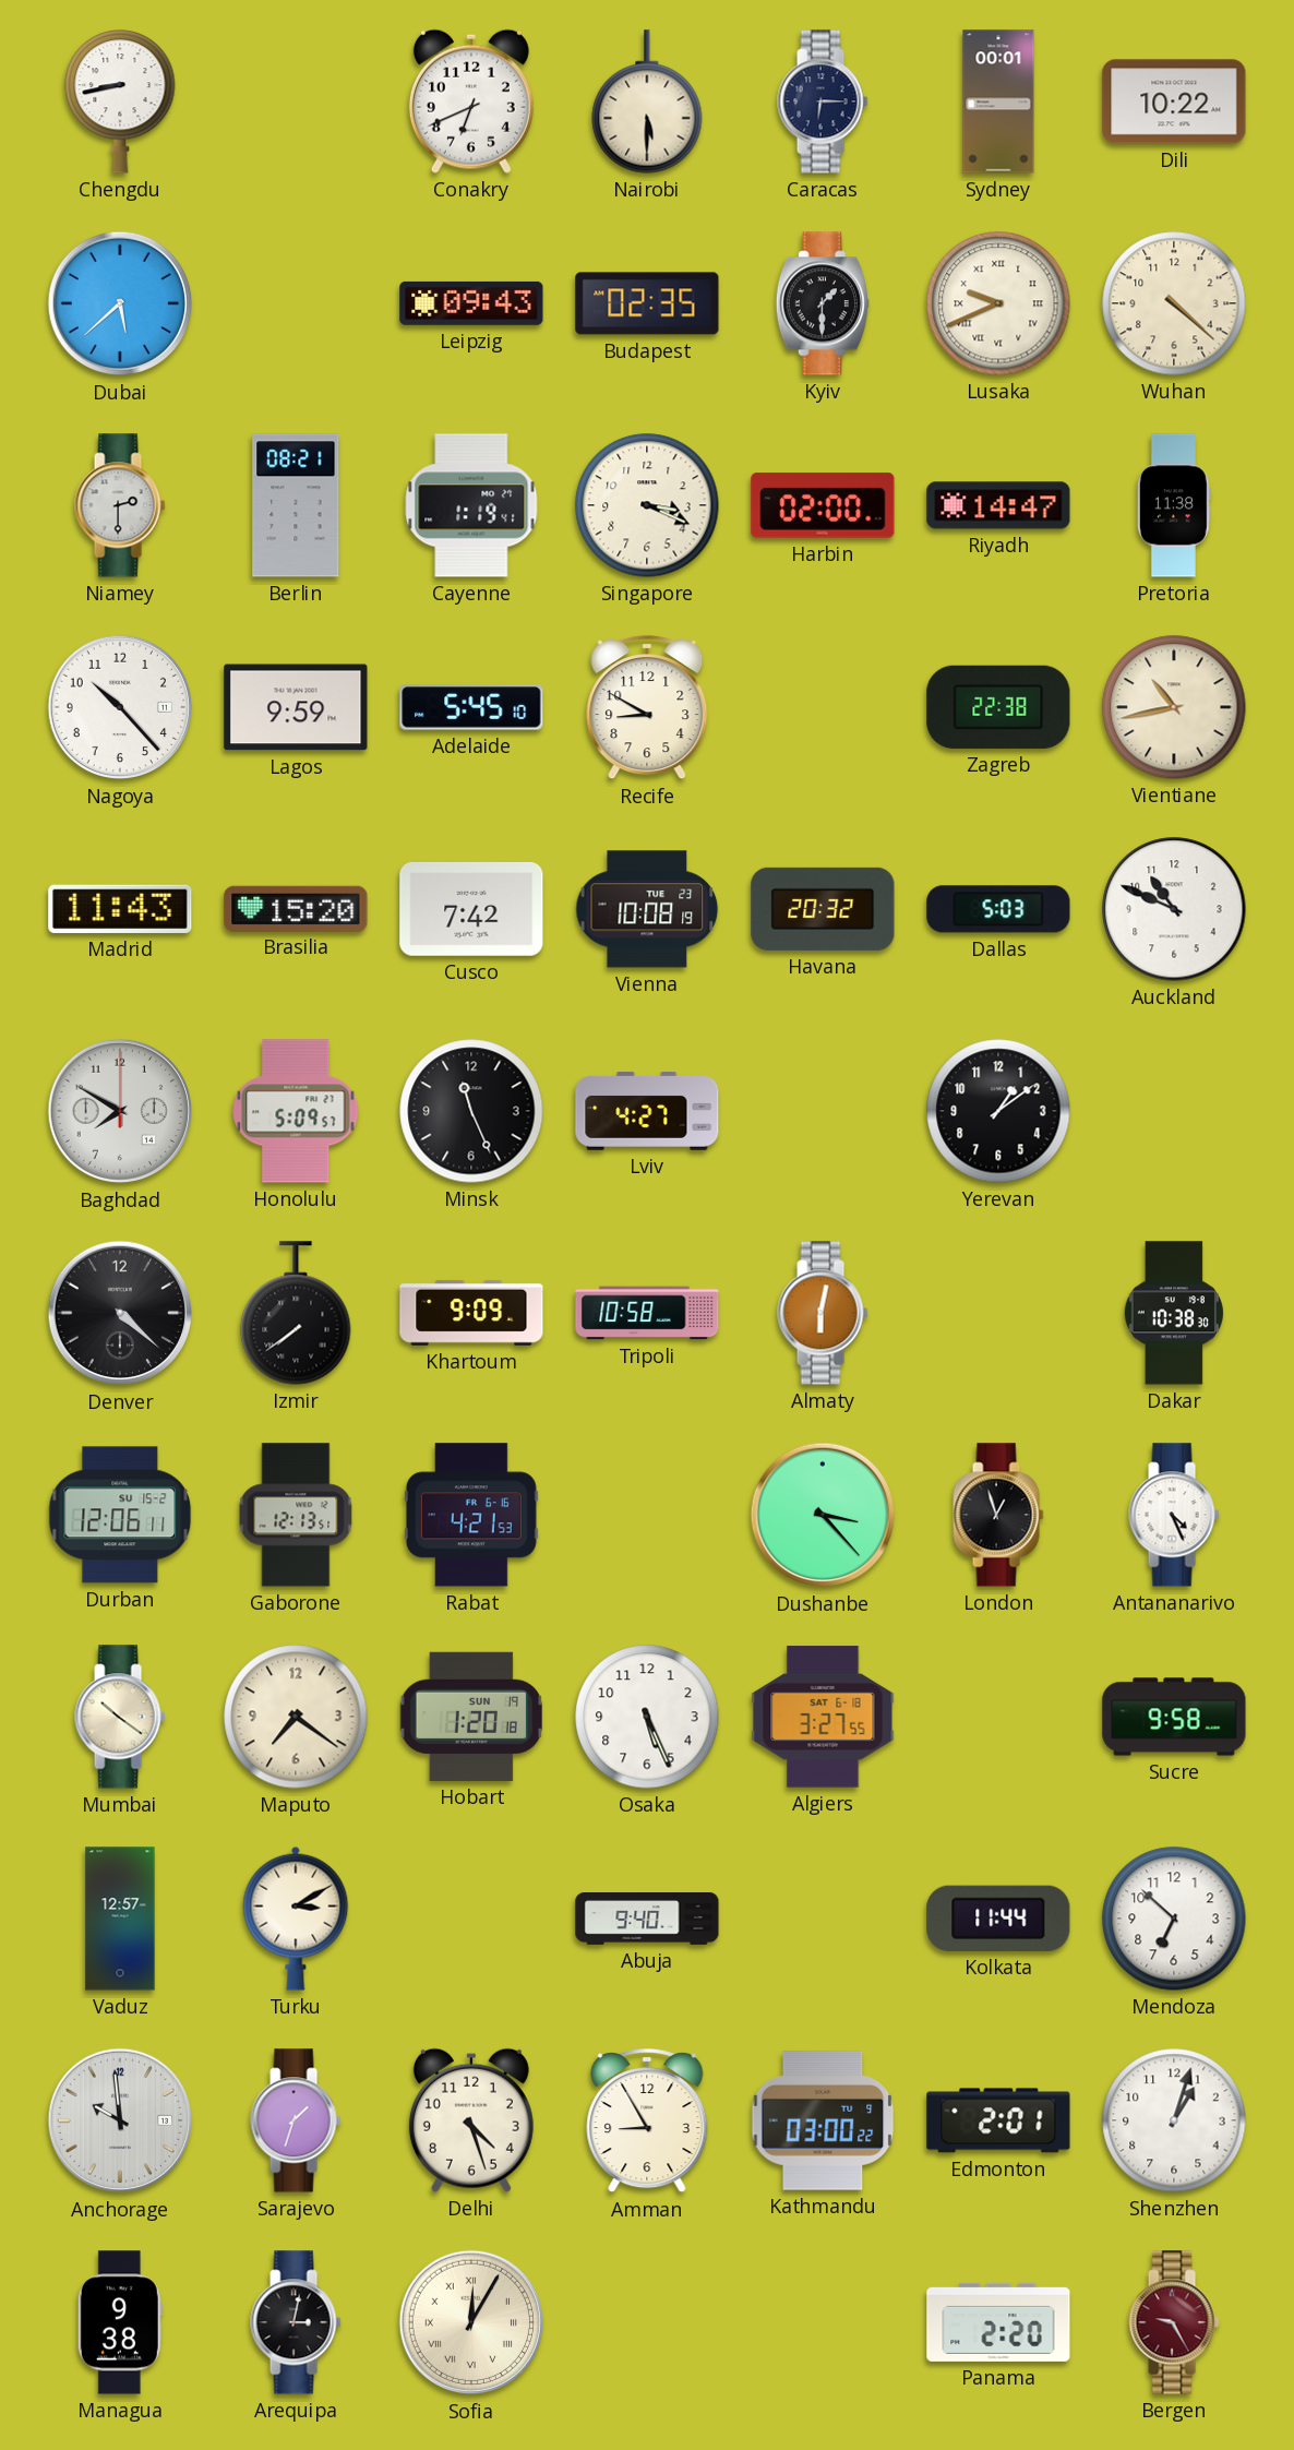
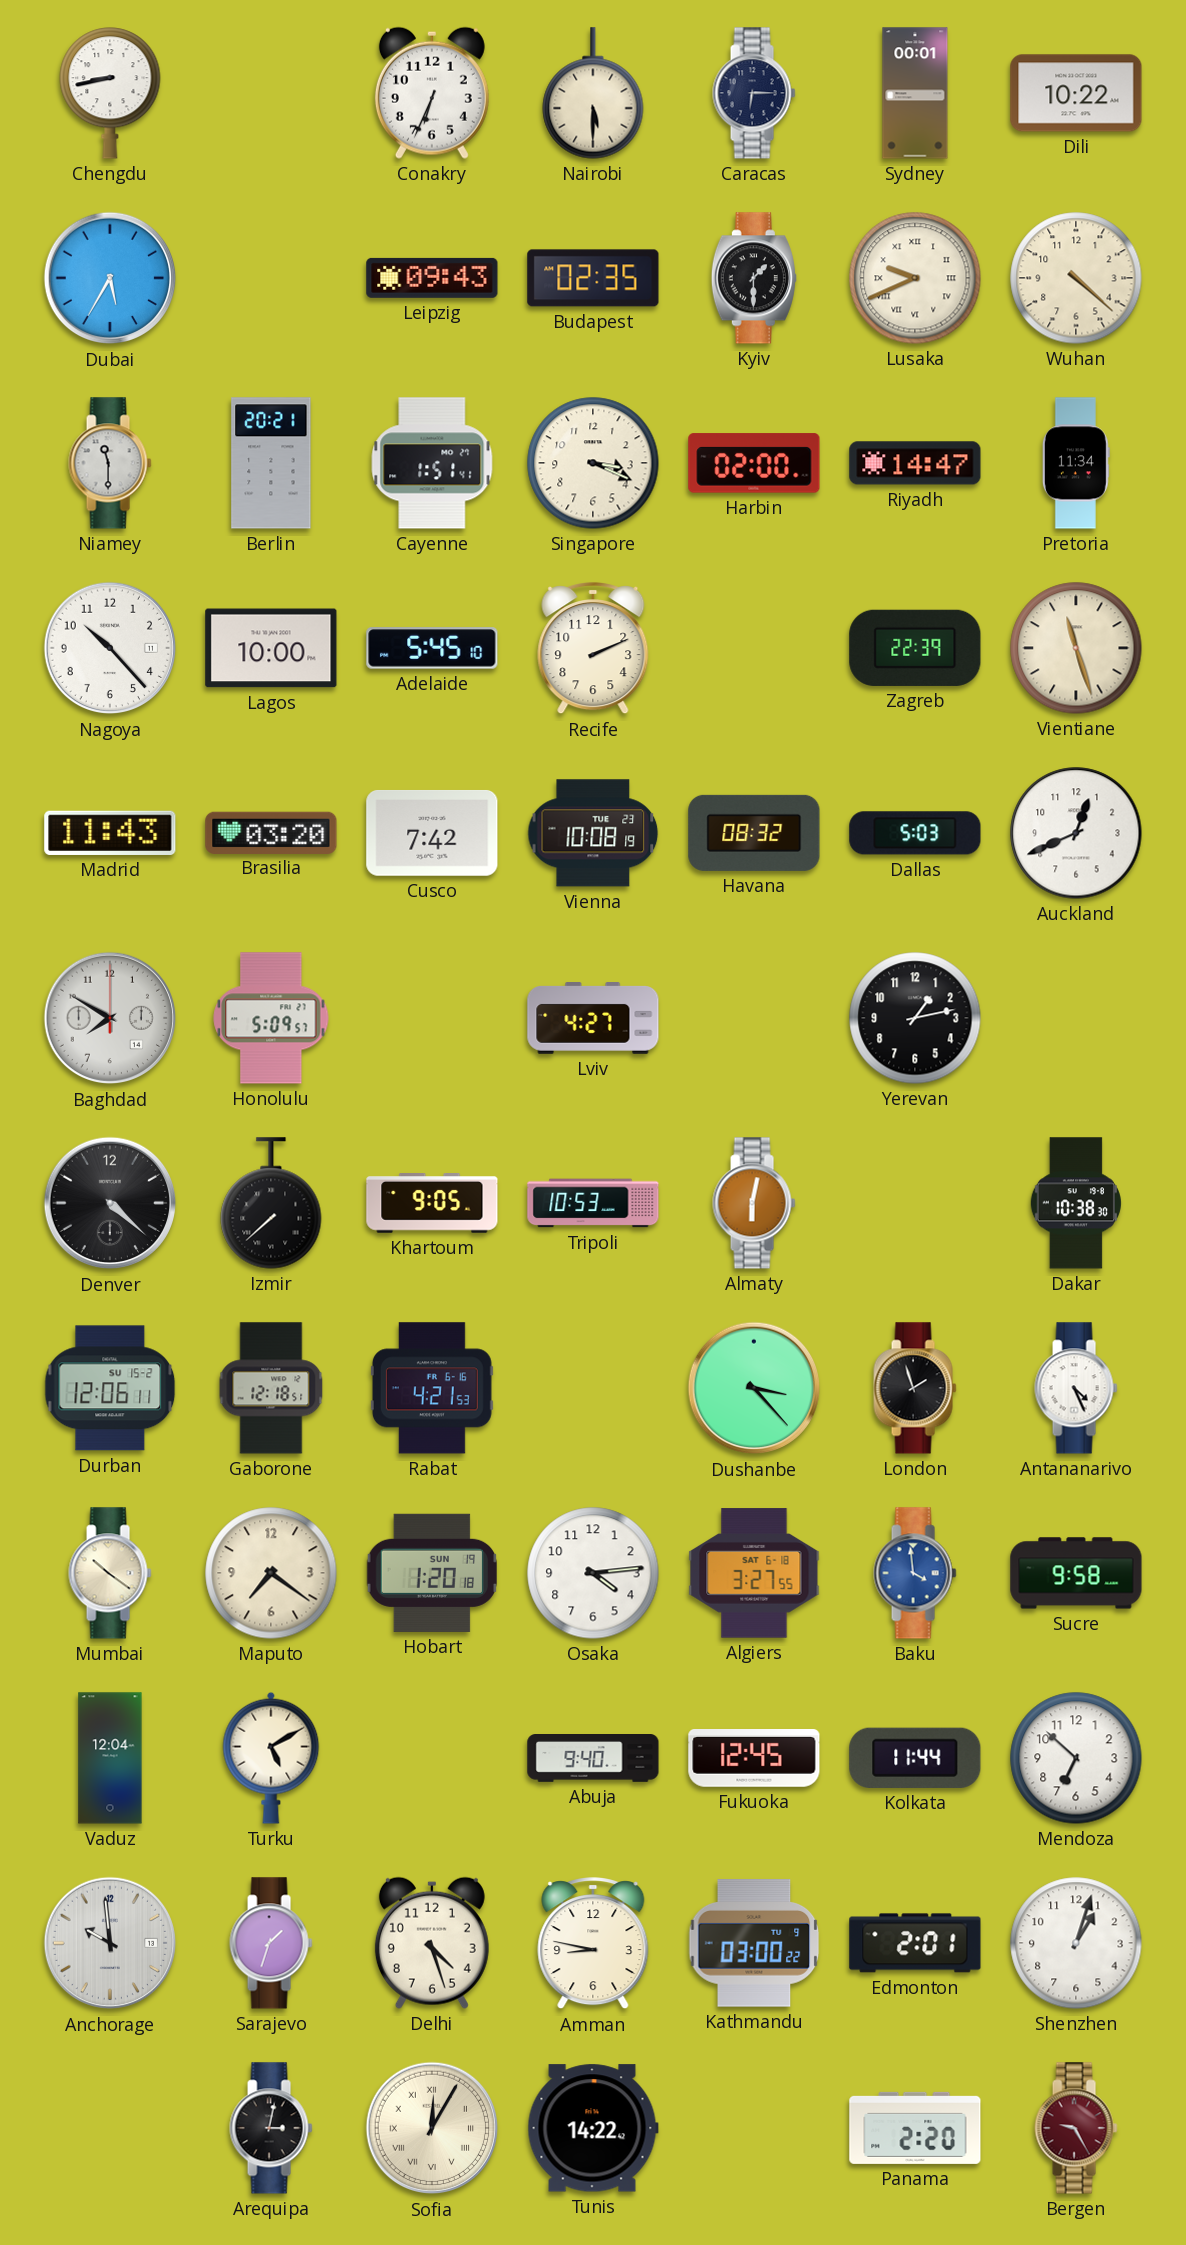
Conakry: 6:41 -> 6:34 (432, 93)
Dubai: 5:38 -> 5:35 (110, 278)
Niamey: 2:30 -> 11:30 (110, 463)
Berlin: 08:21 -> 20:21 (271, 463)
Cayenne: 1:19 -> 1:51 (432, 463)
Pretoria: 11:38 -> 11:34 (1076, 463)
Lagos: 9:59 -> 10:00 (271, 648)
Recife: 8:50 -> 2:11 (593, 649)
Zagreb: 22:38 -> 22:39 (915, 648)
Vientiane: 10:43 -> 11:27 (1076, 648)
Brasilia: 15:20 -> 03:20 (271, 832)
Havana: 20:32 -> 08:32 (754, 833)
Auckland: 10:49 -> 12:41 (1076, 833)
Minsk: 11:26 -> none (471, 1111)
Yerevan: 1:09 -> 1:13 (915, 1018)
Izmir: 7:39 -> 7:38 (271, 1203)
Khartoum: 9:09 -> 9:05 (432, 1204)
Tripoli: 10:58 -> 10:53 (593, 1203)
Gaborone: 12:13 -> 12:18 (271, 1388)
London: 12:57 -> 1:57 (915, 1388)
Osaka: 5:26 -> 4:14 (593, 1573)
Baku: none -> 3:59 (915, 1573)
Vaduz: 12:57 -> 12:04 (110, 1758)
Turku: 3:10 -> 5:10 (271, 1758)
Fukuoka: none -> 12:45 (754, 1759)
Amman: 8:55 -> 8:47 (593, 1944)
Managua: 9:38 -> none (120, 2322)
Tunis: none -> 14:22 (593, 2128)
